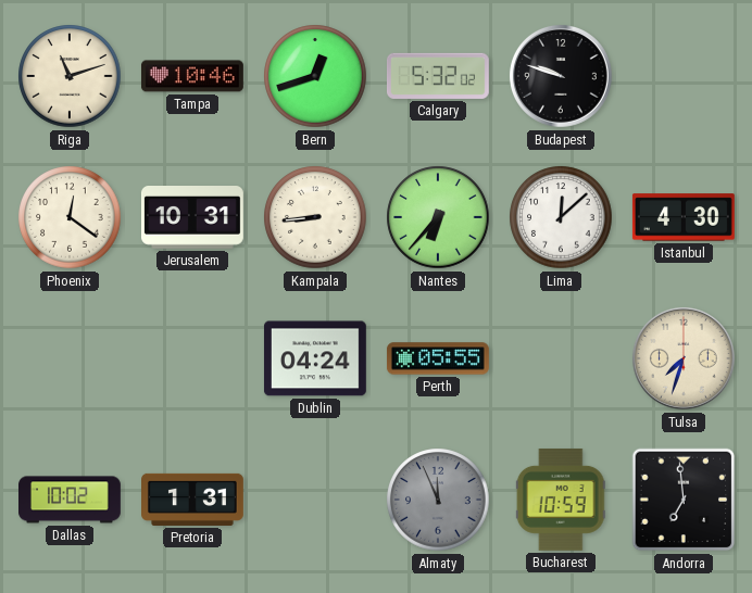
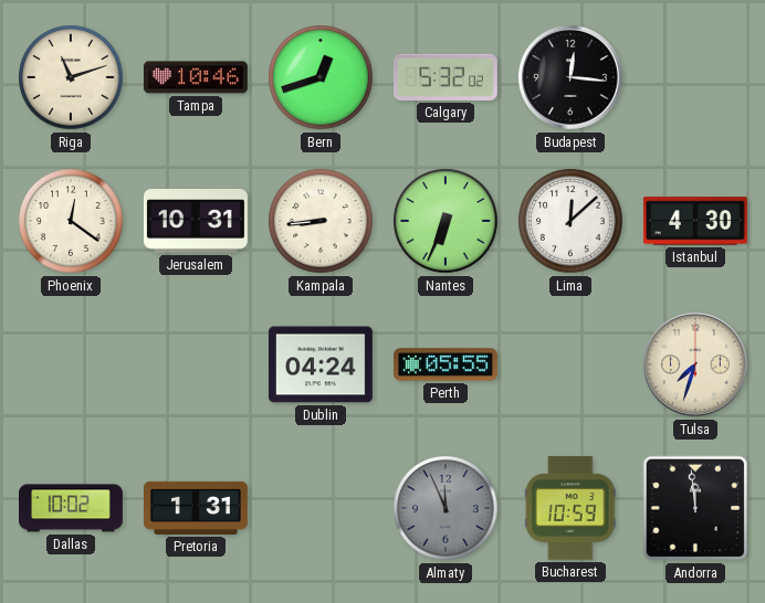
Budapest: 9:48 -> 12:16 (572, 78)
Nantes: 6:37 -> 6:34 (446, 221)
Andorra: 6:59 -> 11:59 (695, 508)
